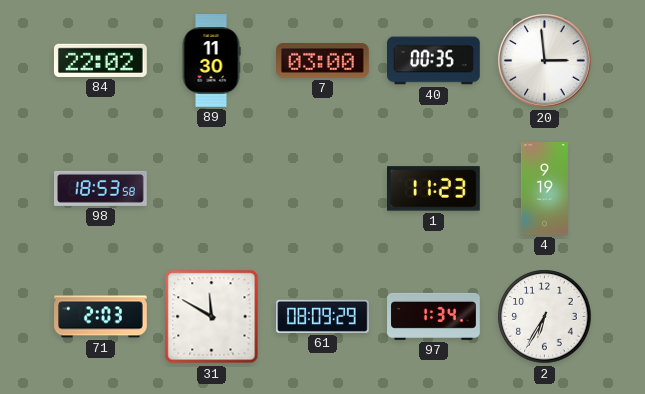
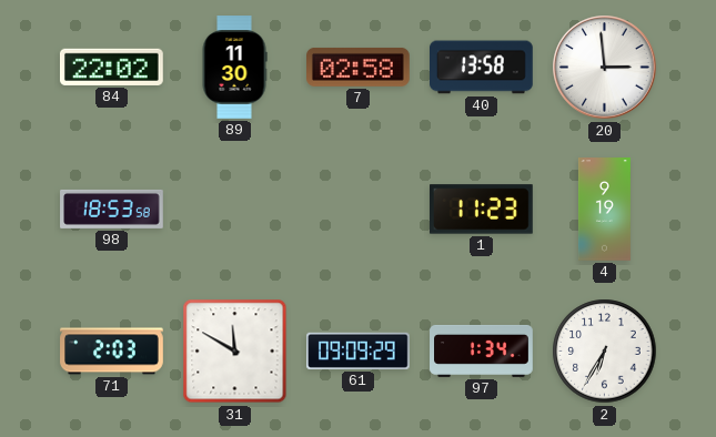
7: 03:00 -> 02:58 (359, 67)
40: 00:35 -> 13:58 (482, 68)
61: 08:09 -> 09:09 (359, 350)
